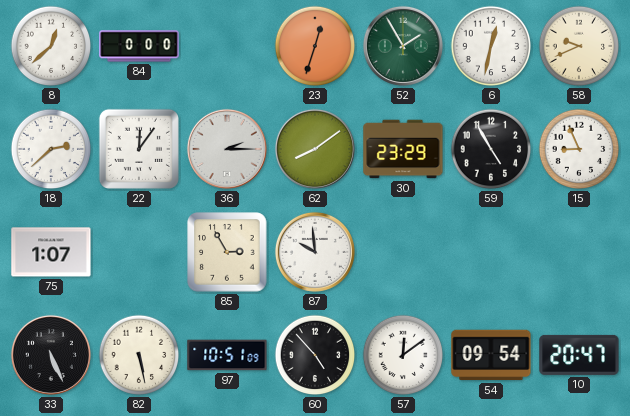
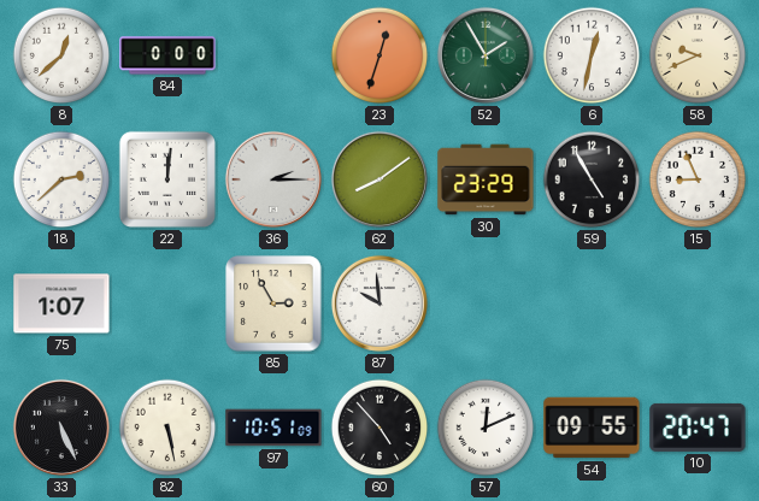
22: 12:06 -> 12:01 (167, 179)
57: 12:09 -> 12:11 (486, 428)
54: 09:54 -> 09:55 (592, 428)
